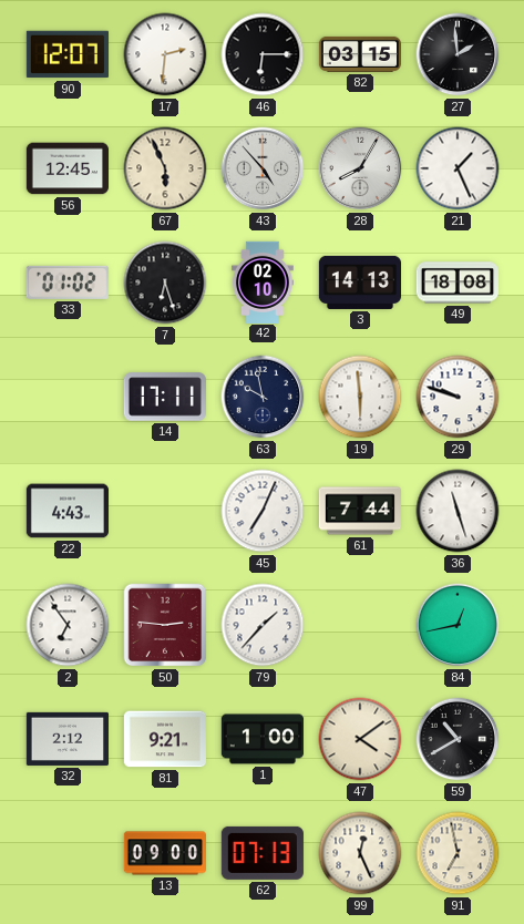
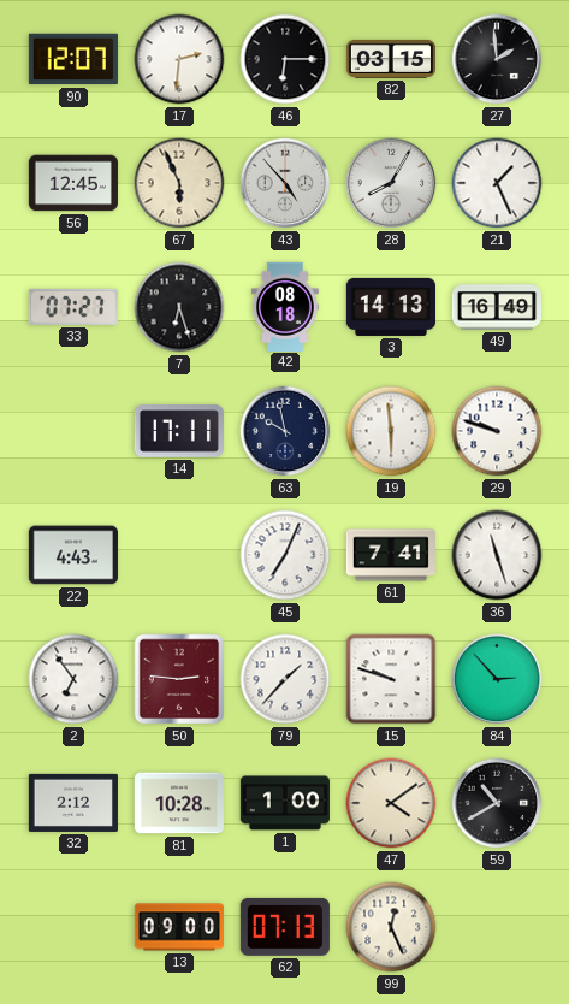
33: 01:02 -> 07:27 (73, 307)
42: 02:10 -> 08:18 (285, 306)
49: 18:08 -> 16:49 (496, 307)
61: 7:44 -> 7:41 (390, 555)
15: none -> 9:48 (391, 679)
84: 12:43 -> 2:53 (497, 679)
81: 9:21 -> 10:28 (179, 803)
91: 6:58 -> none (458, 853)
